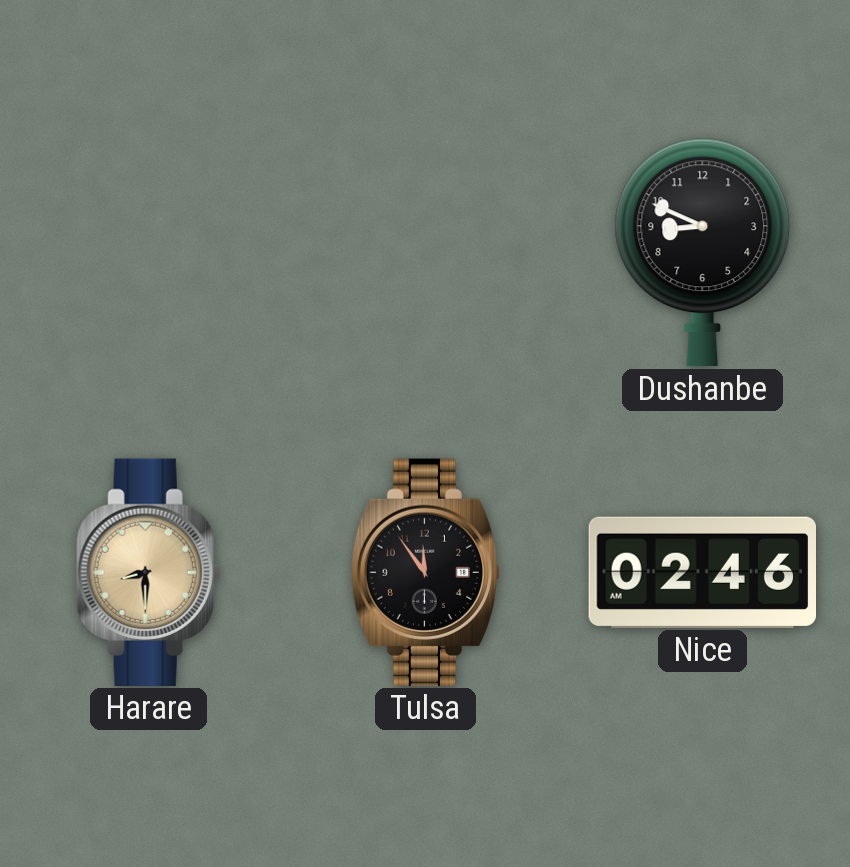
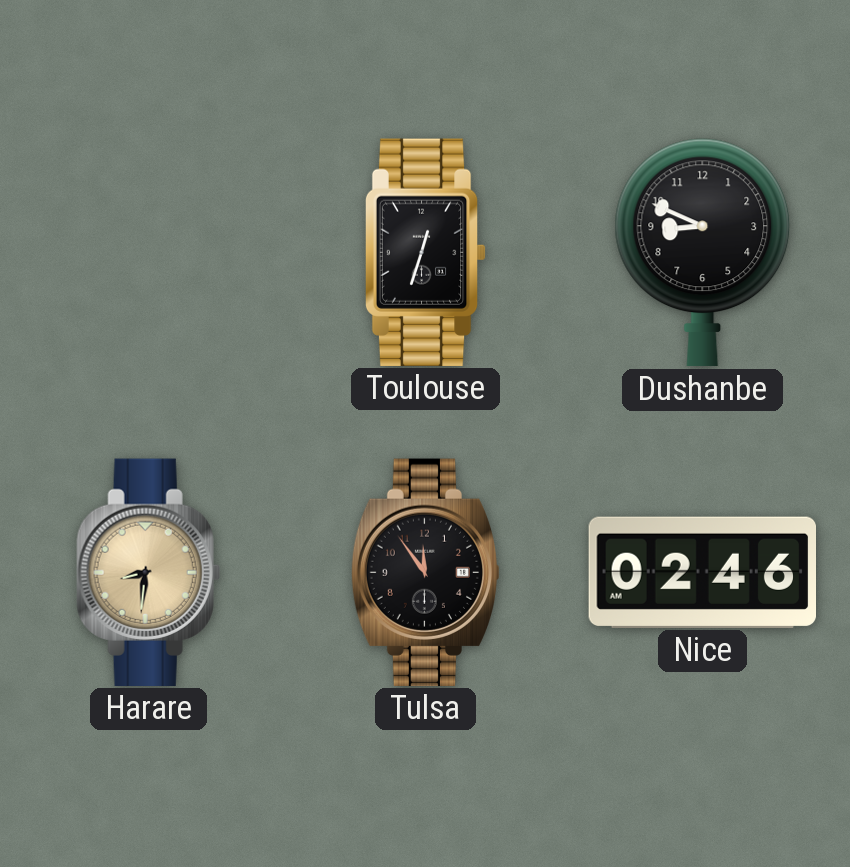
Toulouse: none -> 12:33 (425, 252)
Harare: 8:30 -> 8:31 (148, 572)
